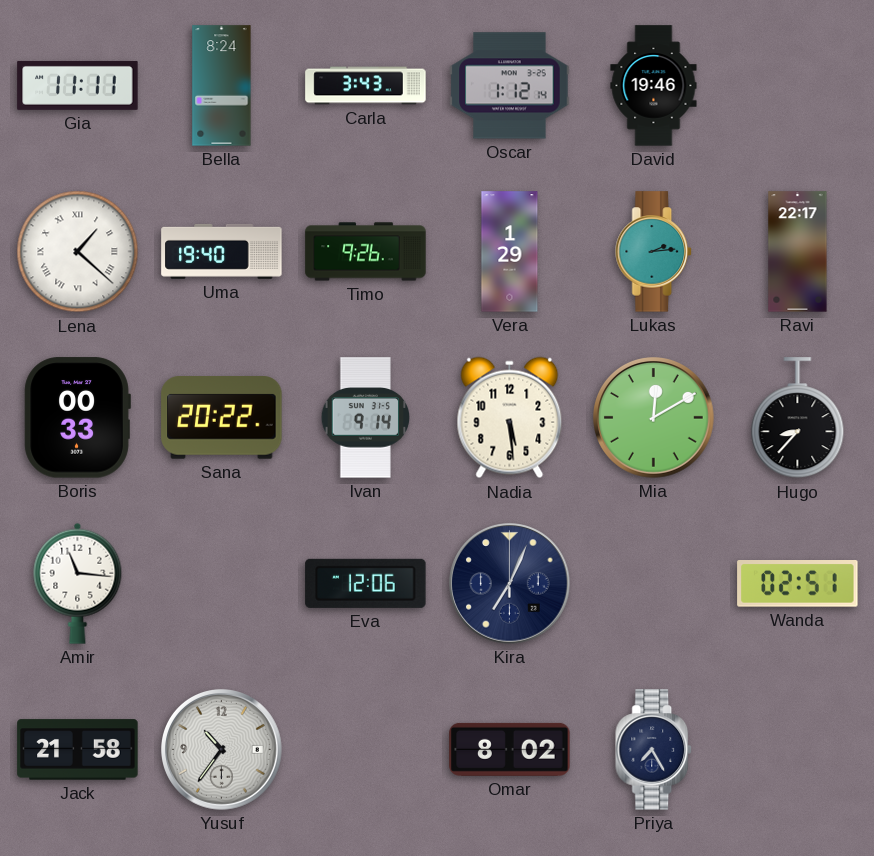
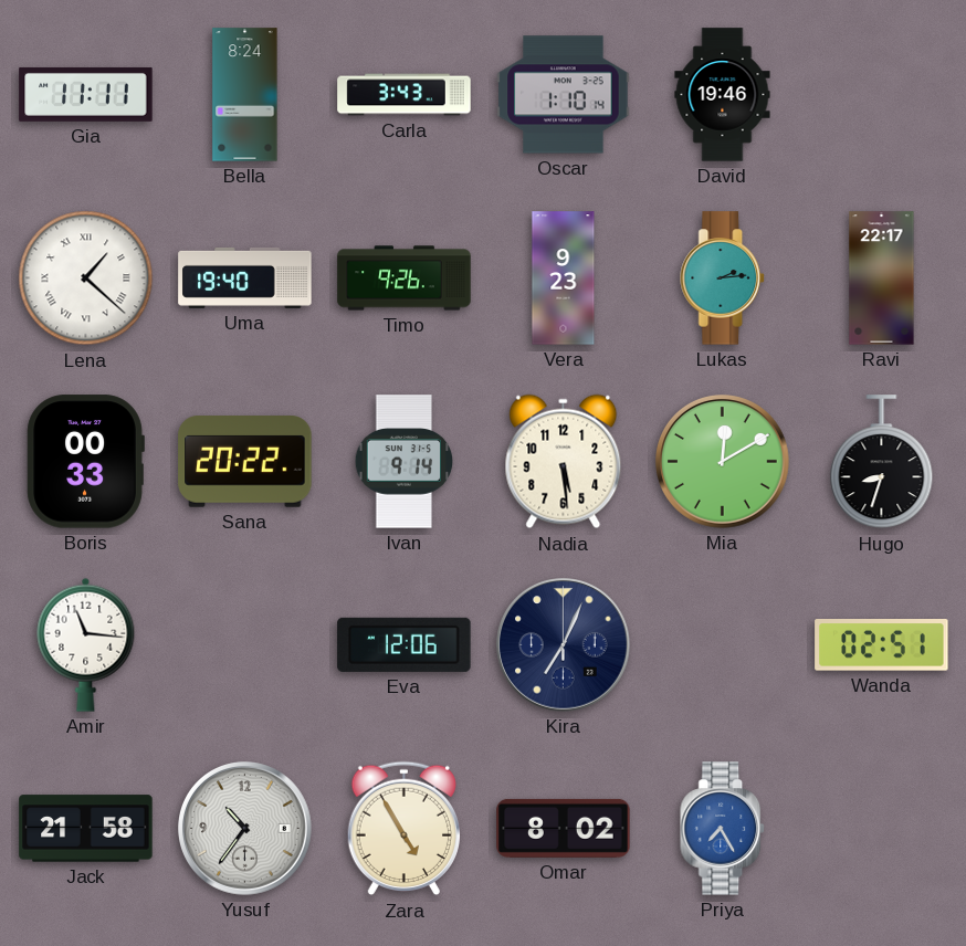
Oscar: 1:12 -> 1:10 (564, 95)
Vera: 1:29 -> 9:23 (564, 278)
Hugo: 8:37 -> 8:33 (882, 462)
Zara: none -> 4:55 (405, 829)
Priya dial: navy -> blue (723, 829)
